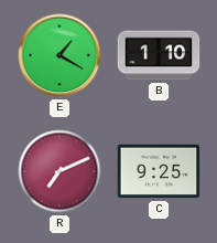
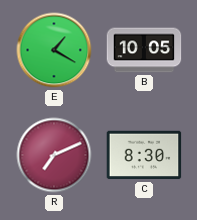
B: 1:10 -> 10:05 (144, 50)
C: 9:25 -> 8:30 (144, 155)
